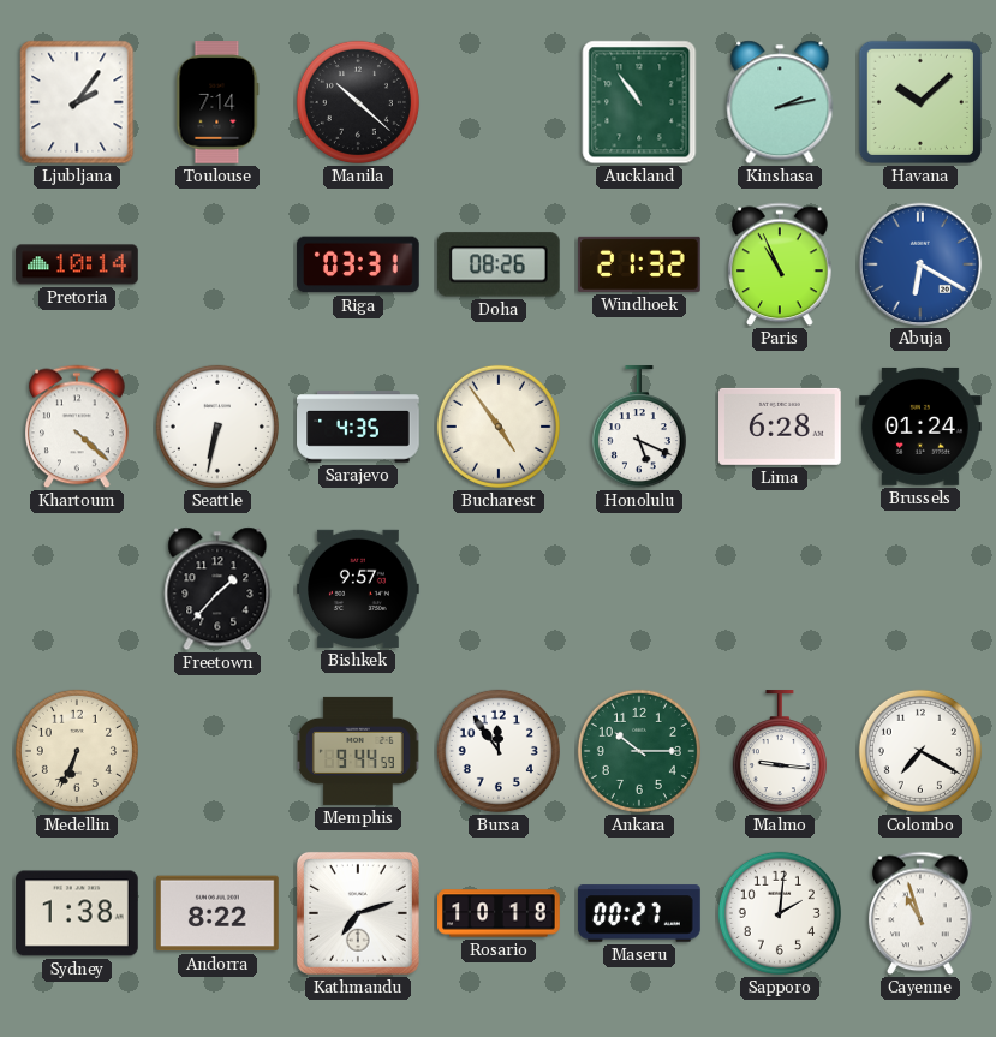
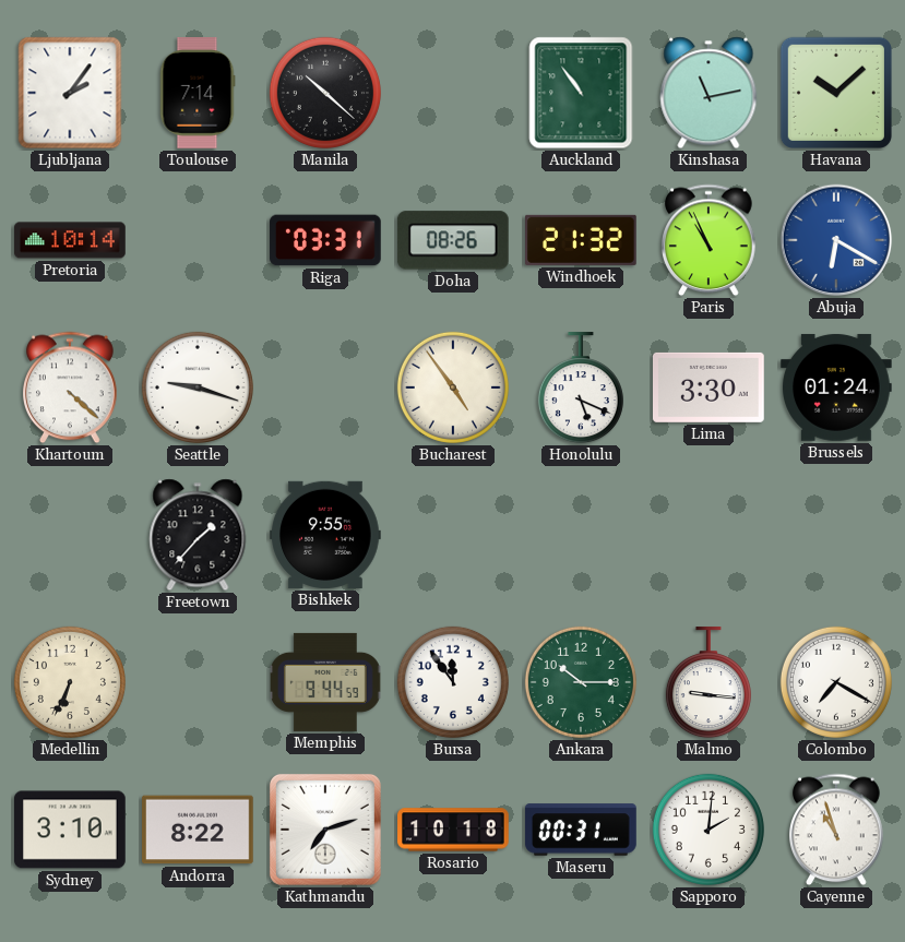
Kinshasa: 2:13 -> 11:13 (708, 93)
Seattle: 6:32 -> 9:18 (198, 387)
Sarajevo: 4:35 -> none (358, 427)
Lima: 6:28 -> 3:30 (710, 387)
Bishkek: 9:57 -> 9:55 (325, 535)
Sydney: 1:38 -> 3:10 (71, 830)
Maseru: 00:27 -> 00:31 (581, 830)
